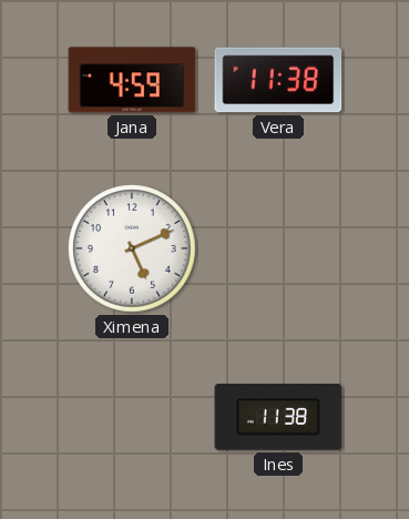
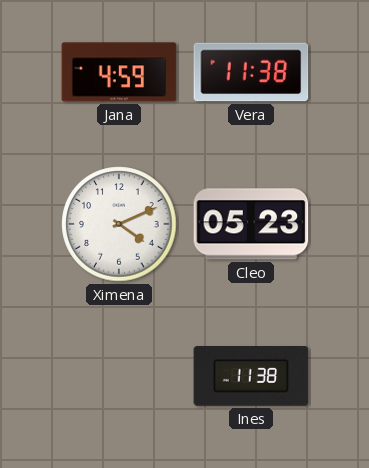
Ximena: 5:11 -> 4:11 (119, 224)
Cleo: none -> 05:23 (251, 224)
